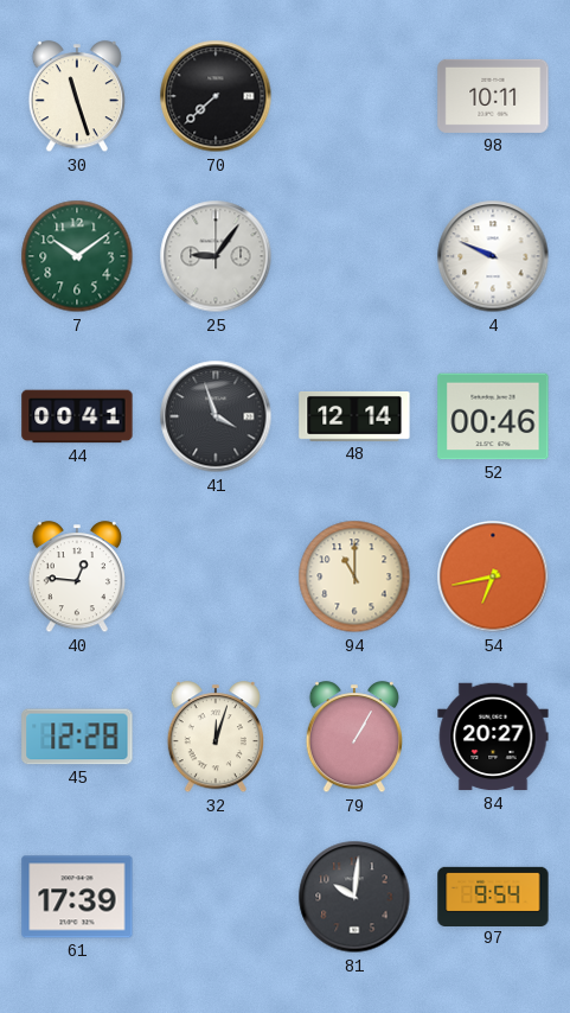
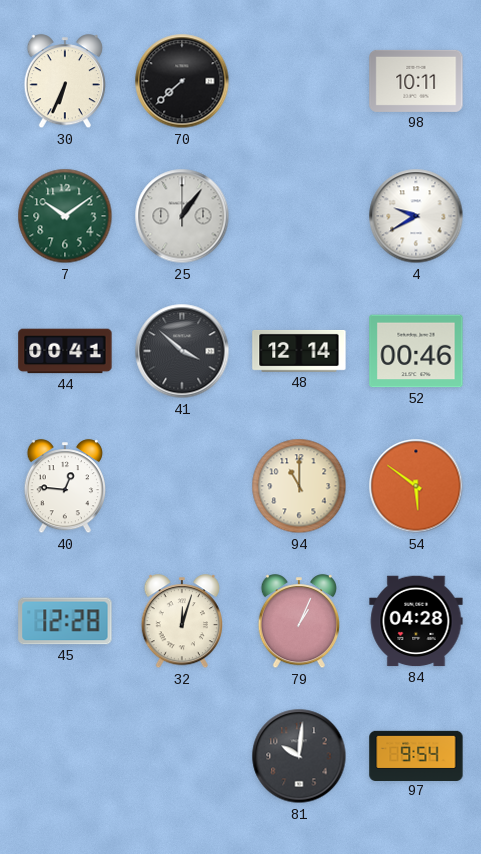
30: 11:27 -> 6:34 (64, 82)
25: 9:06 -> 1:06 (182, 216)
4: 9:49 -> 9:40 (416, 216)
41: 3:57 -> 3:52 (182, 351)
54: 6:43 -> 5:51 (416, 486)
79: 1:05 -> 1:04 (298, 622)
84: 20:27 -> 04:28 (416, 621)
61: 17:39 -> none (77, 897)
